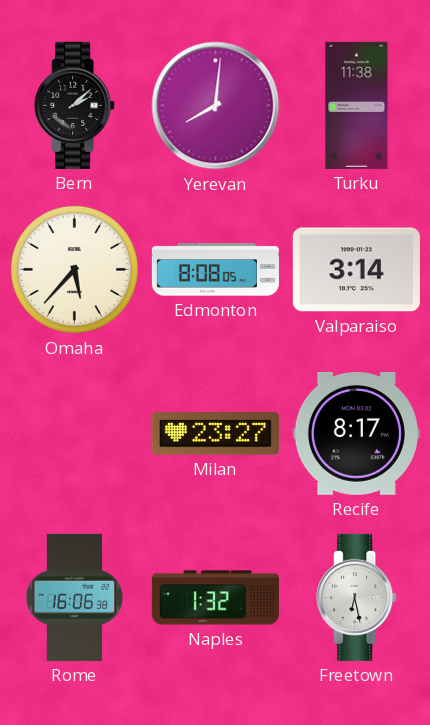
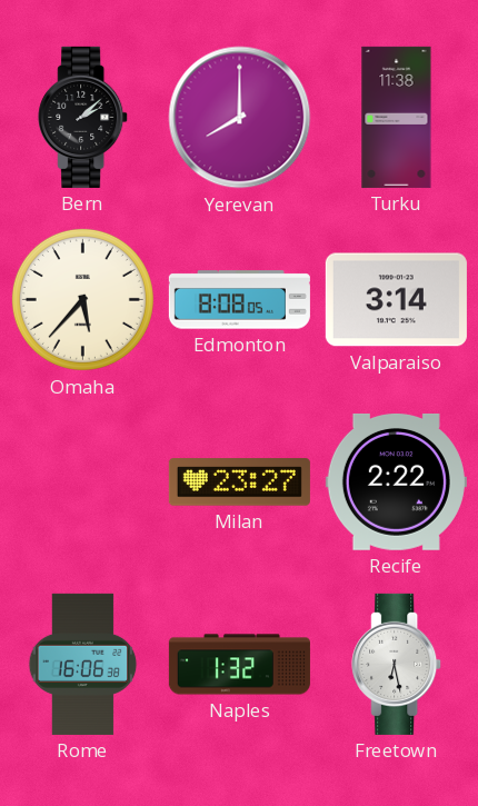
Yerevan: 8:01 -> 8:00 (240, 118)
Recife: 8:17 -> 2:22 (396, 481)
